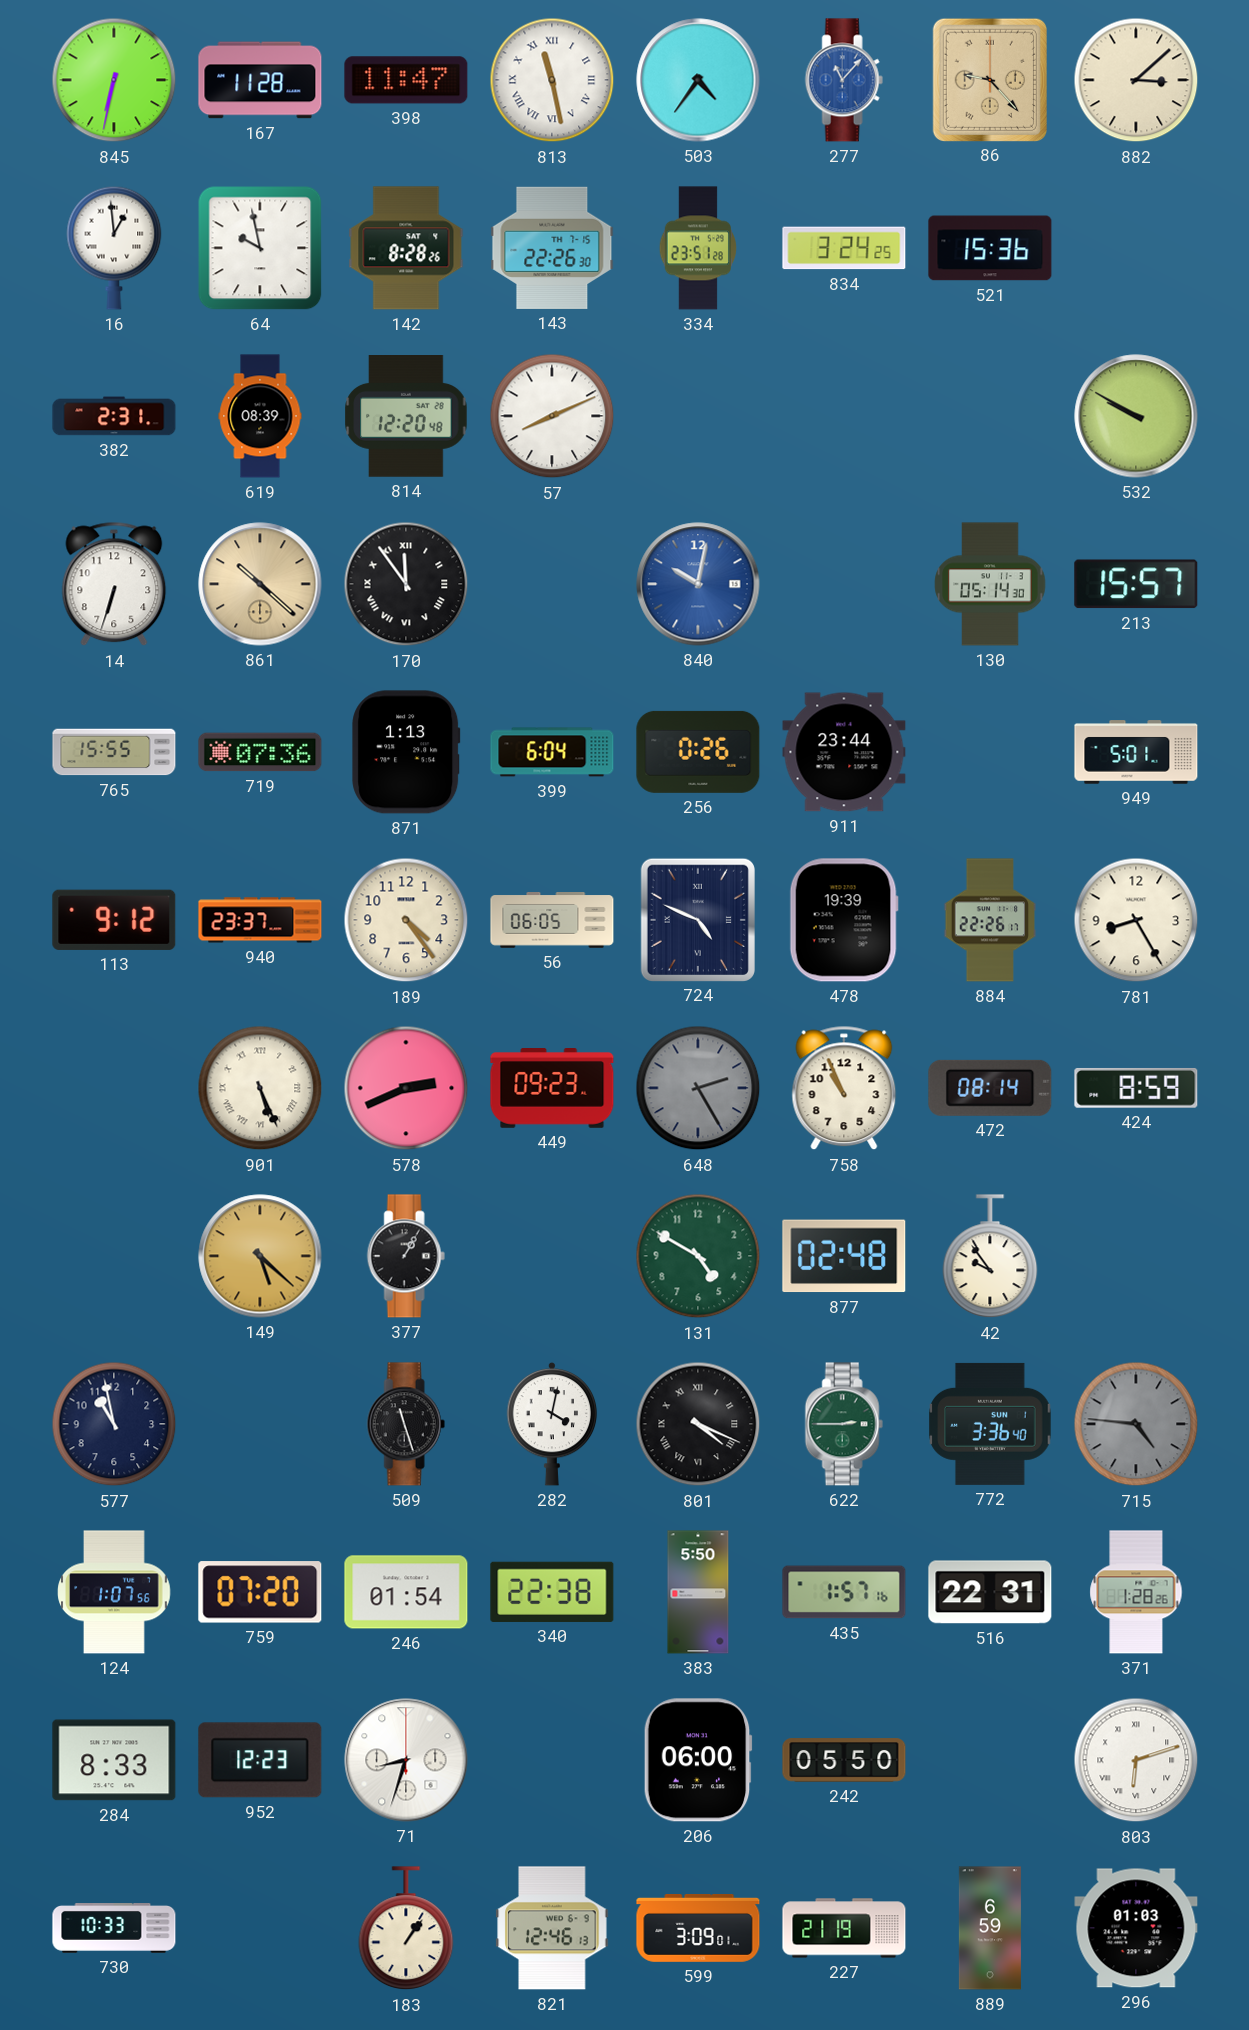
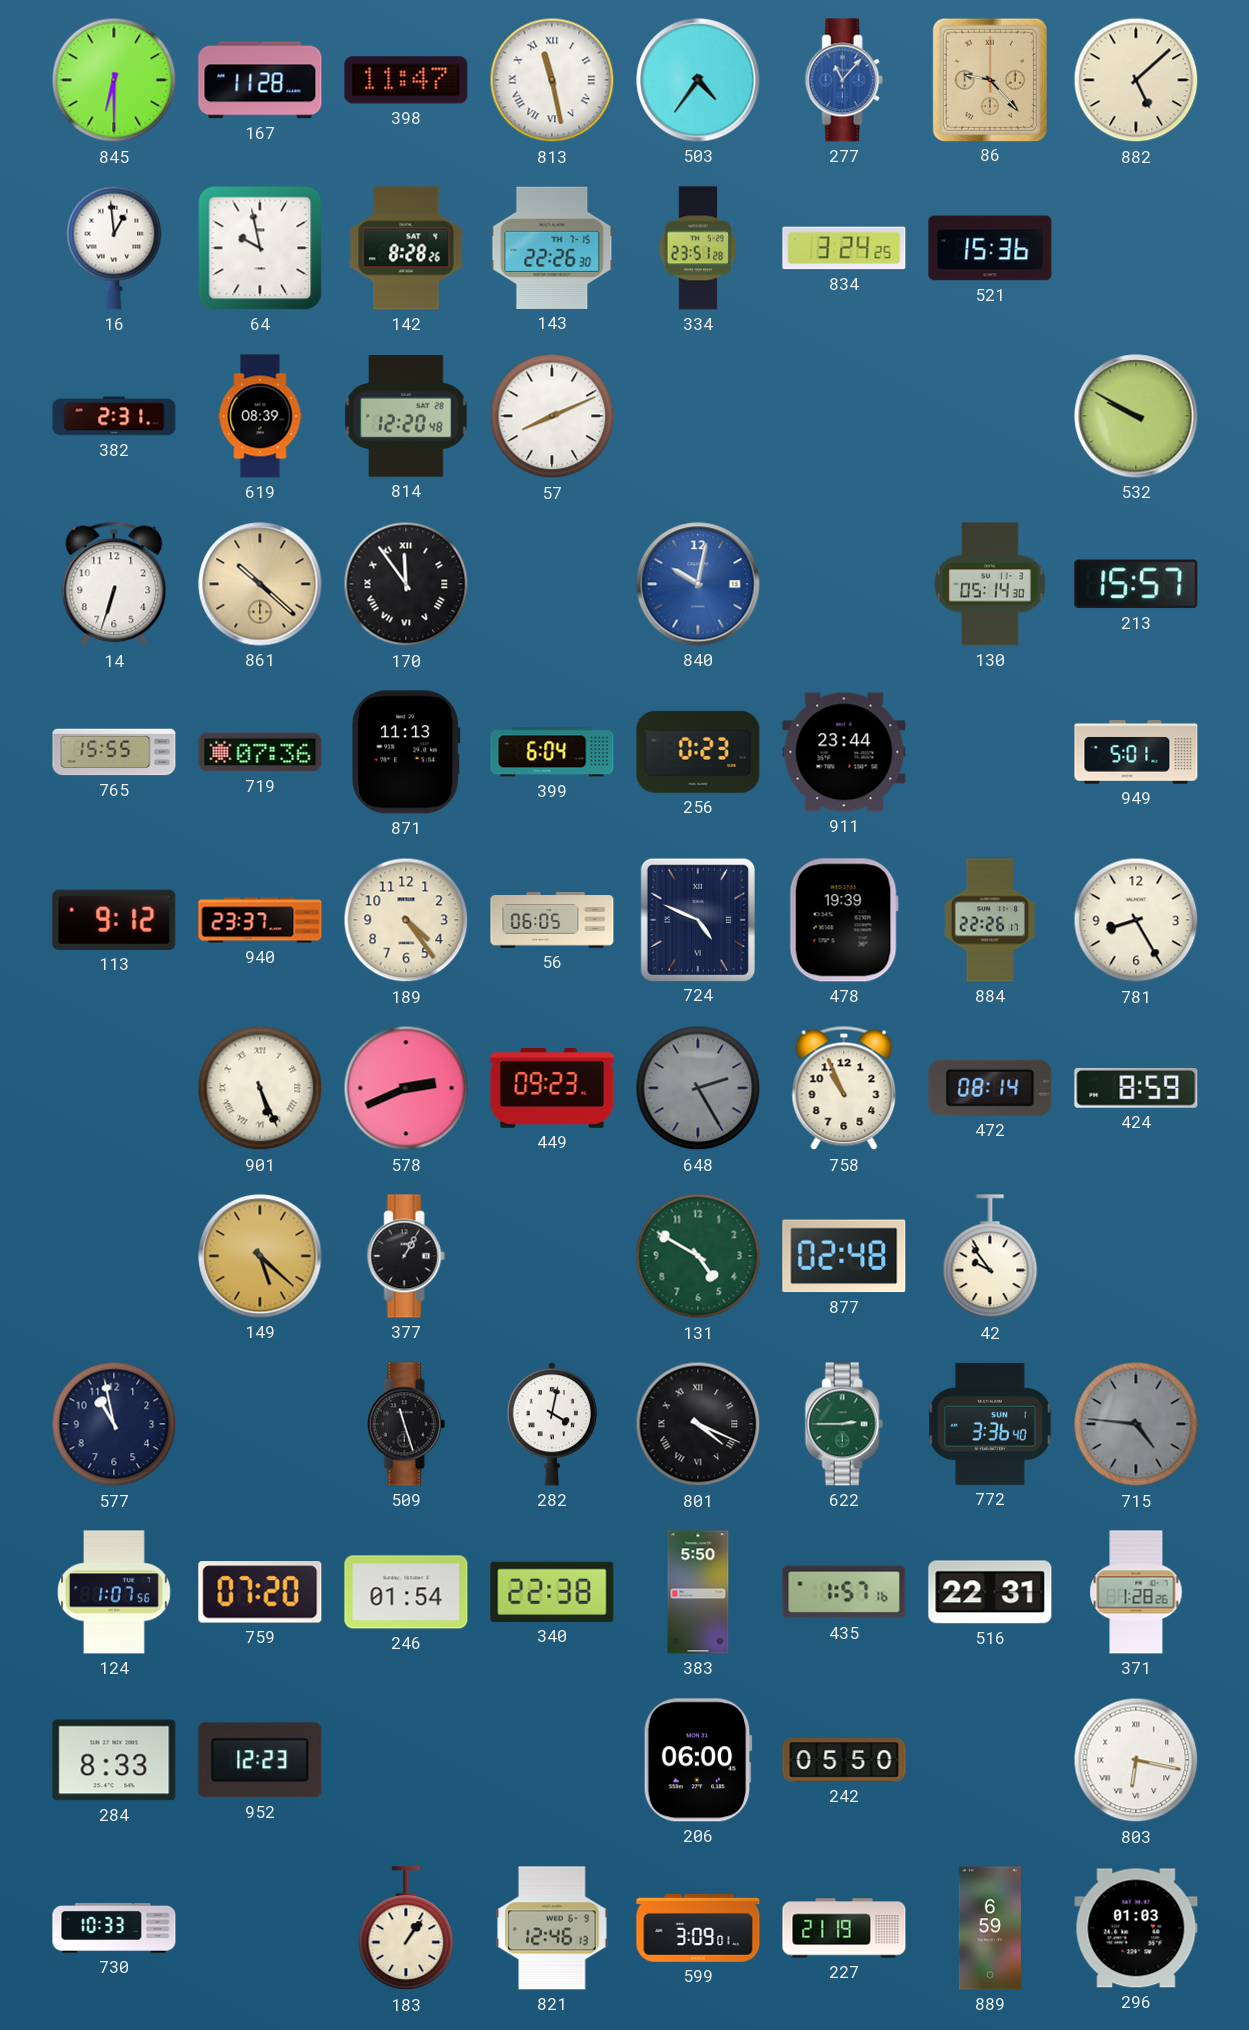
845: 6:32 -> 6:30 (114, 80)
882: 3:08 -> 5:08 (1136, 80)
871: 1:13 -> 11:13 (406, 752)
256: 0:26 -> 0:23 (698, 752)
71: 8:33 -> none (406, 1760)
803: 6:12 -> 6:17 (1136, 1760)
